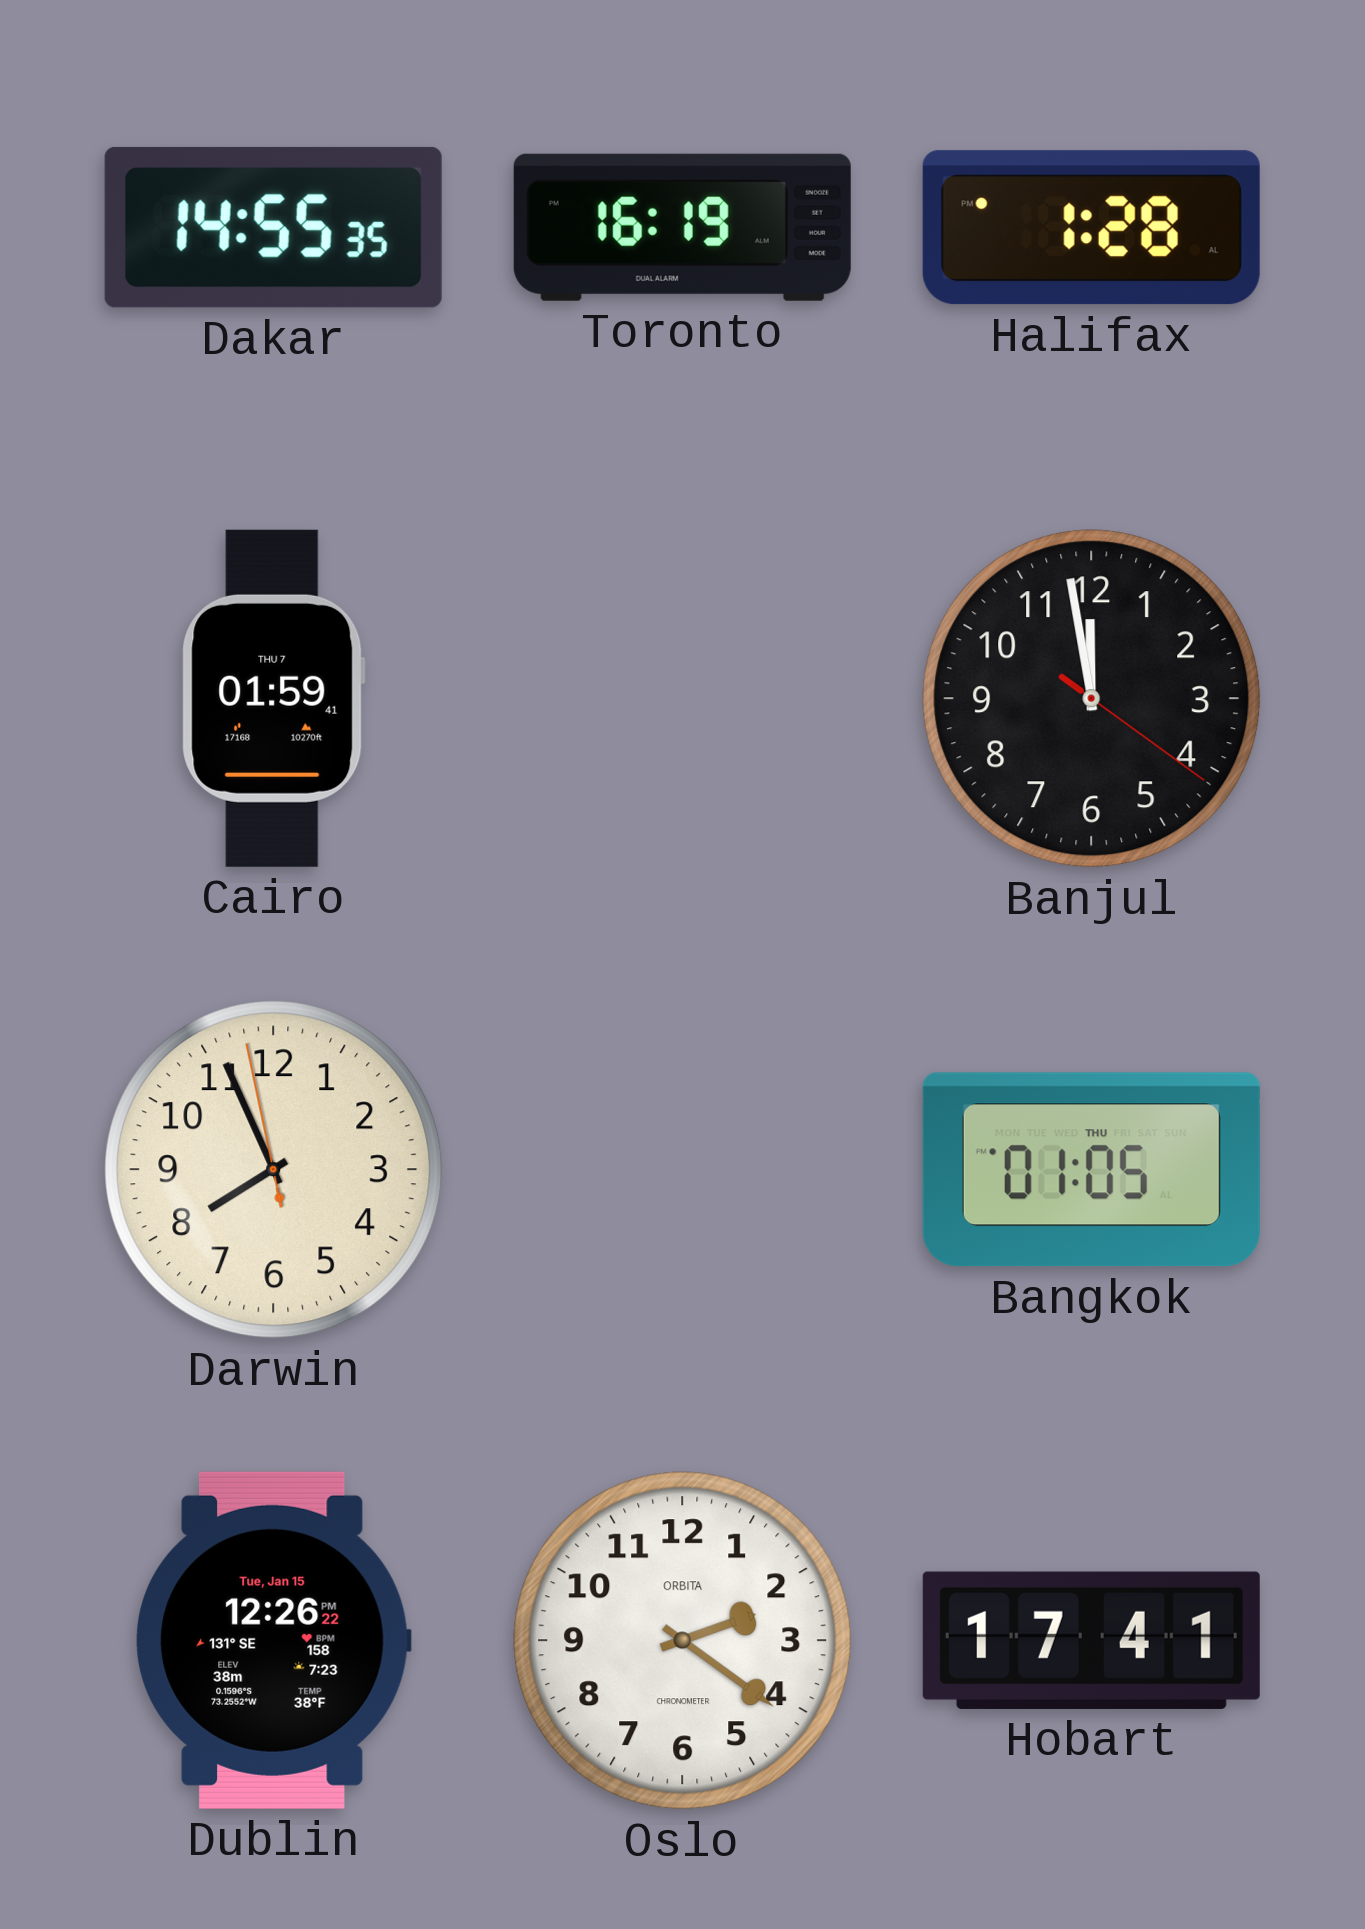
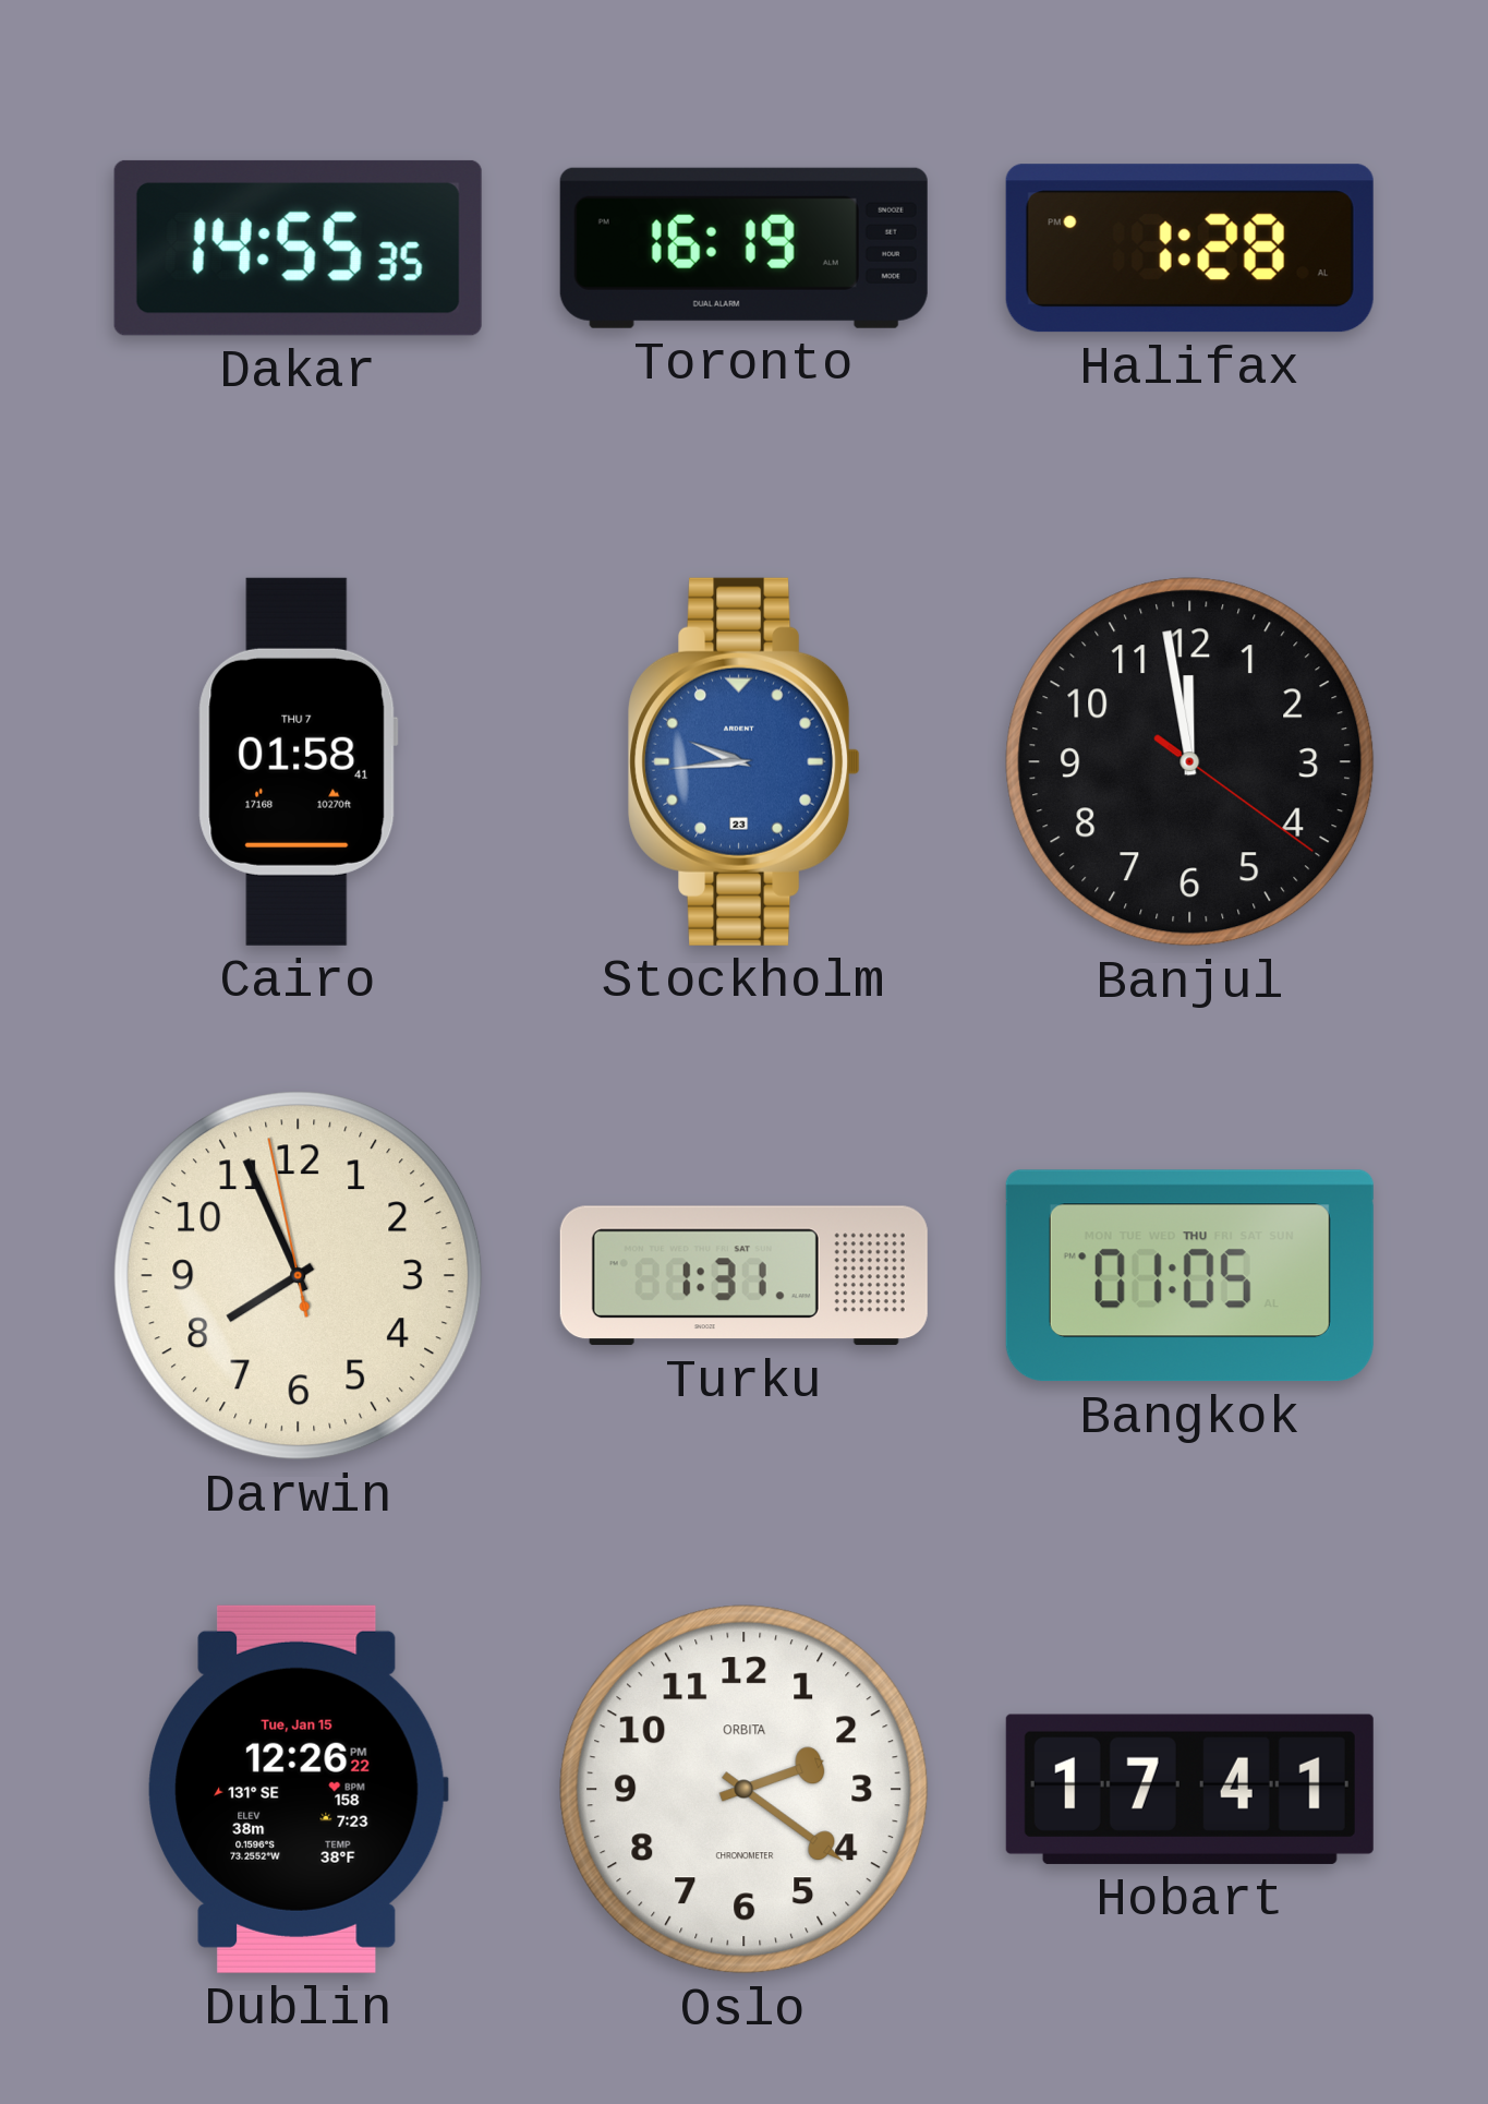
Cairo: 01:59 -> 01:58 (298, 761)
Stockholm: none -> 9:44 (745, 761)
Turku: none -> 1:31 (743, 1276)
